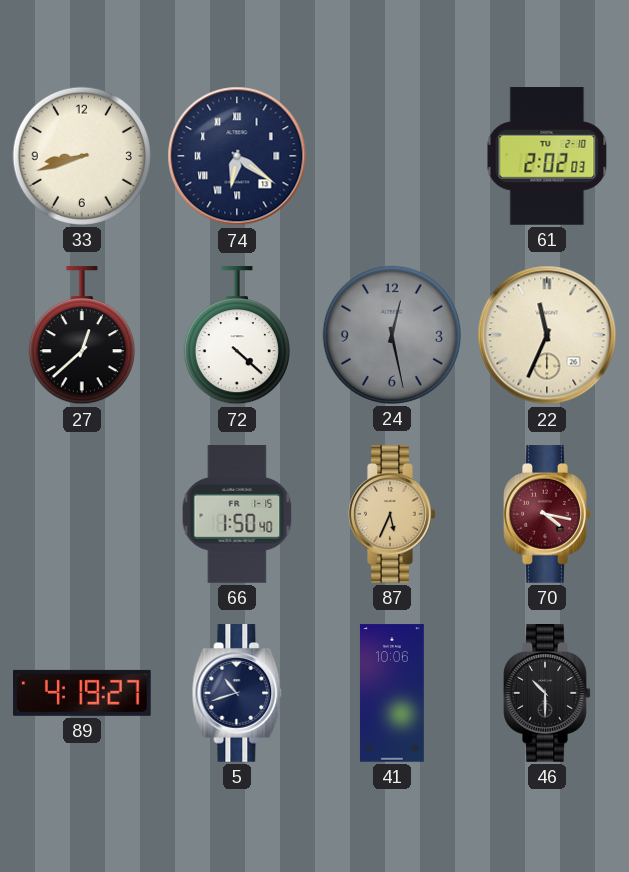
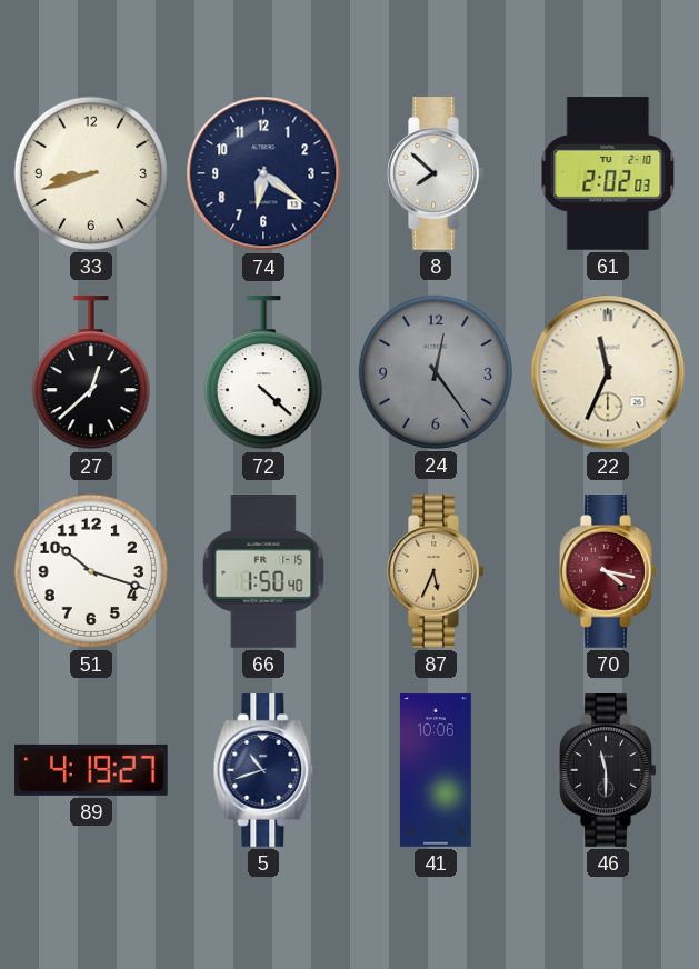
74 numerals: Roman -> Arabic (263, 173)
8: none -> 7:52 (436, 173)
24: 12:28 -> 12:24 (436, 372)
51: none -> 10:18 (91, 571)
46: 10:30 -> 11:30 (608, 770)
